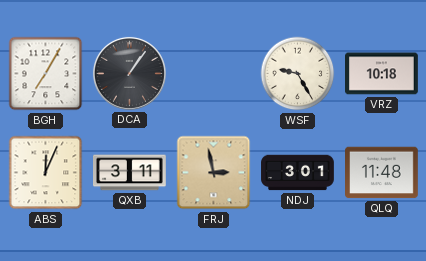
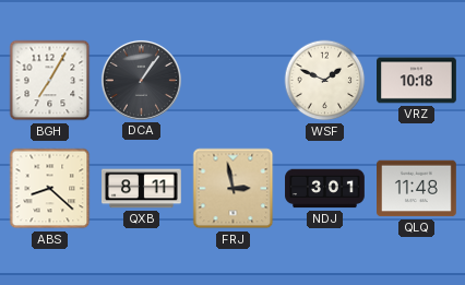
WSF: 9:25 -> 1:49 (325, 81)
ABS: 12:04 -> 8:22 (50, 189)
QXB: 3:11 -> 8:11 (142, 189)
